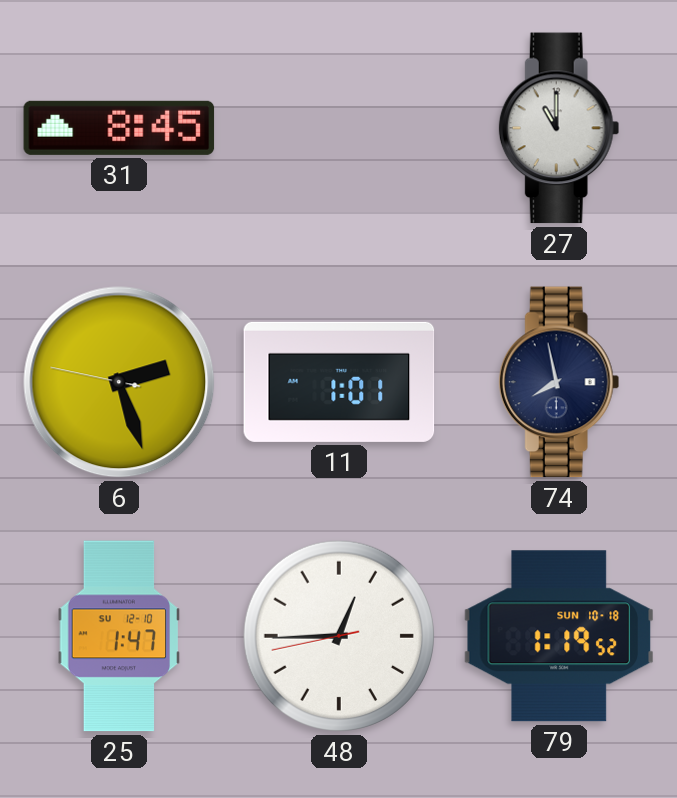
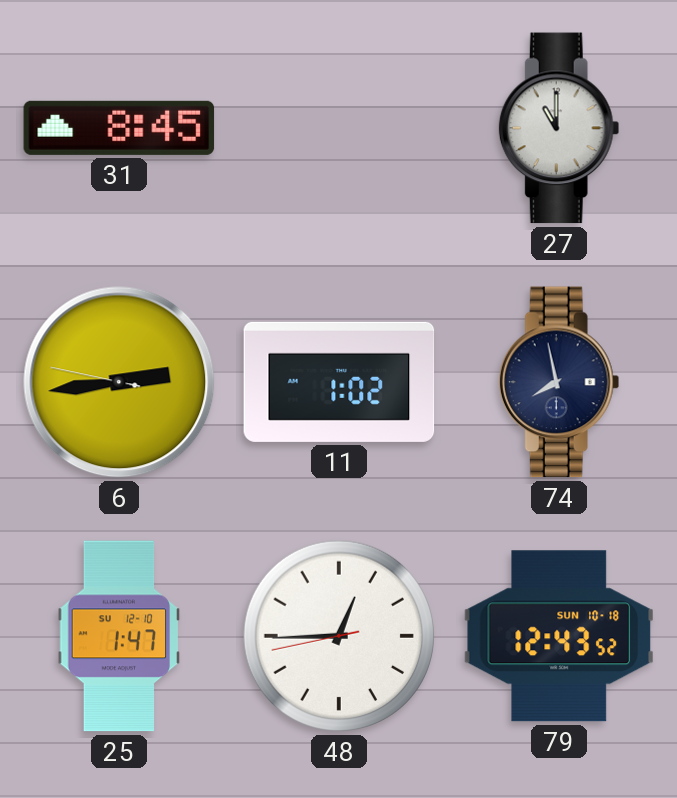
6: 2:26 -> 2:43 (119, 382)
11: 1:01 -> 1:02 (339, 382)
79: 1:19 -> 12:43 (558, 636)
